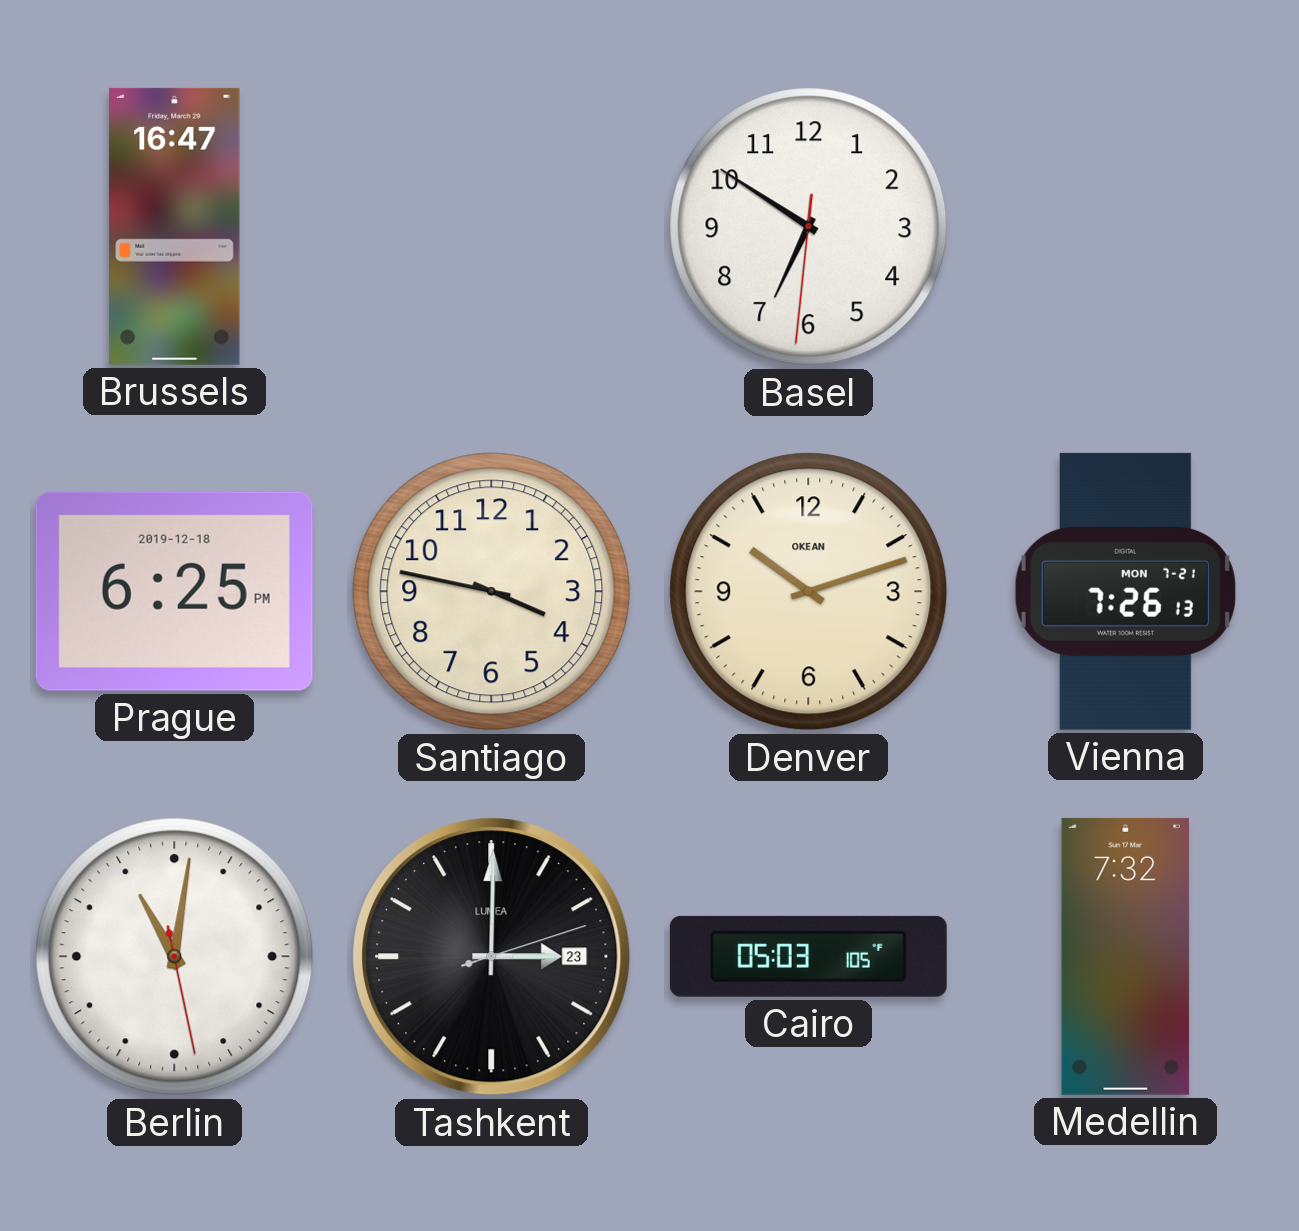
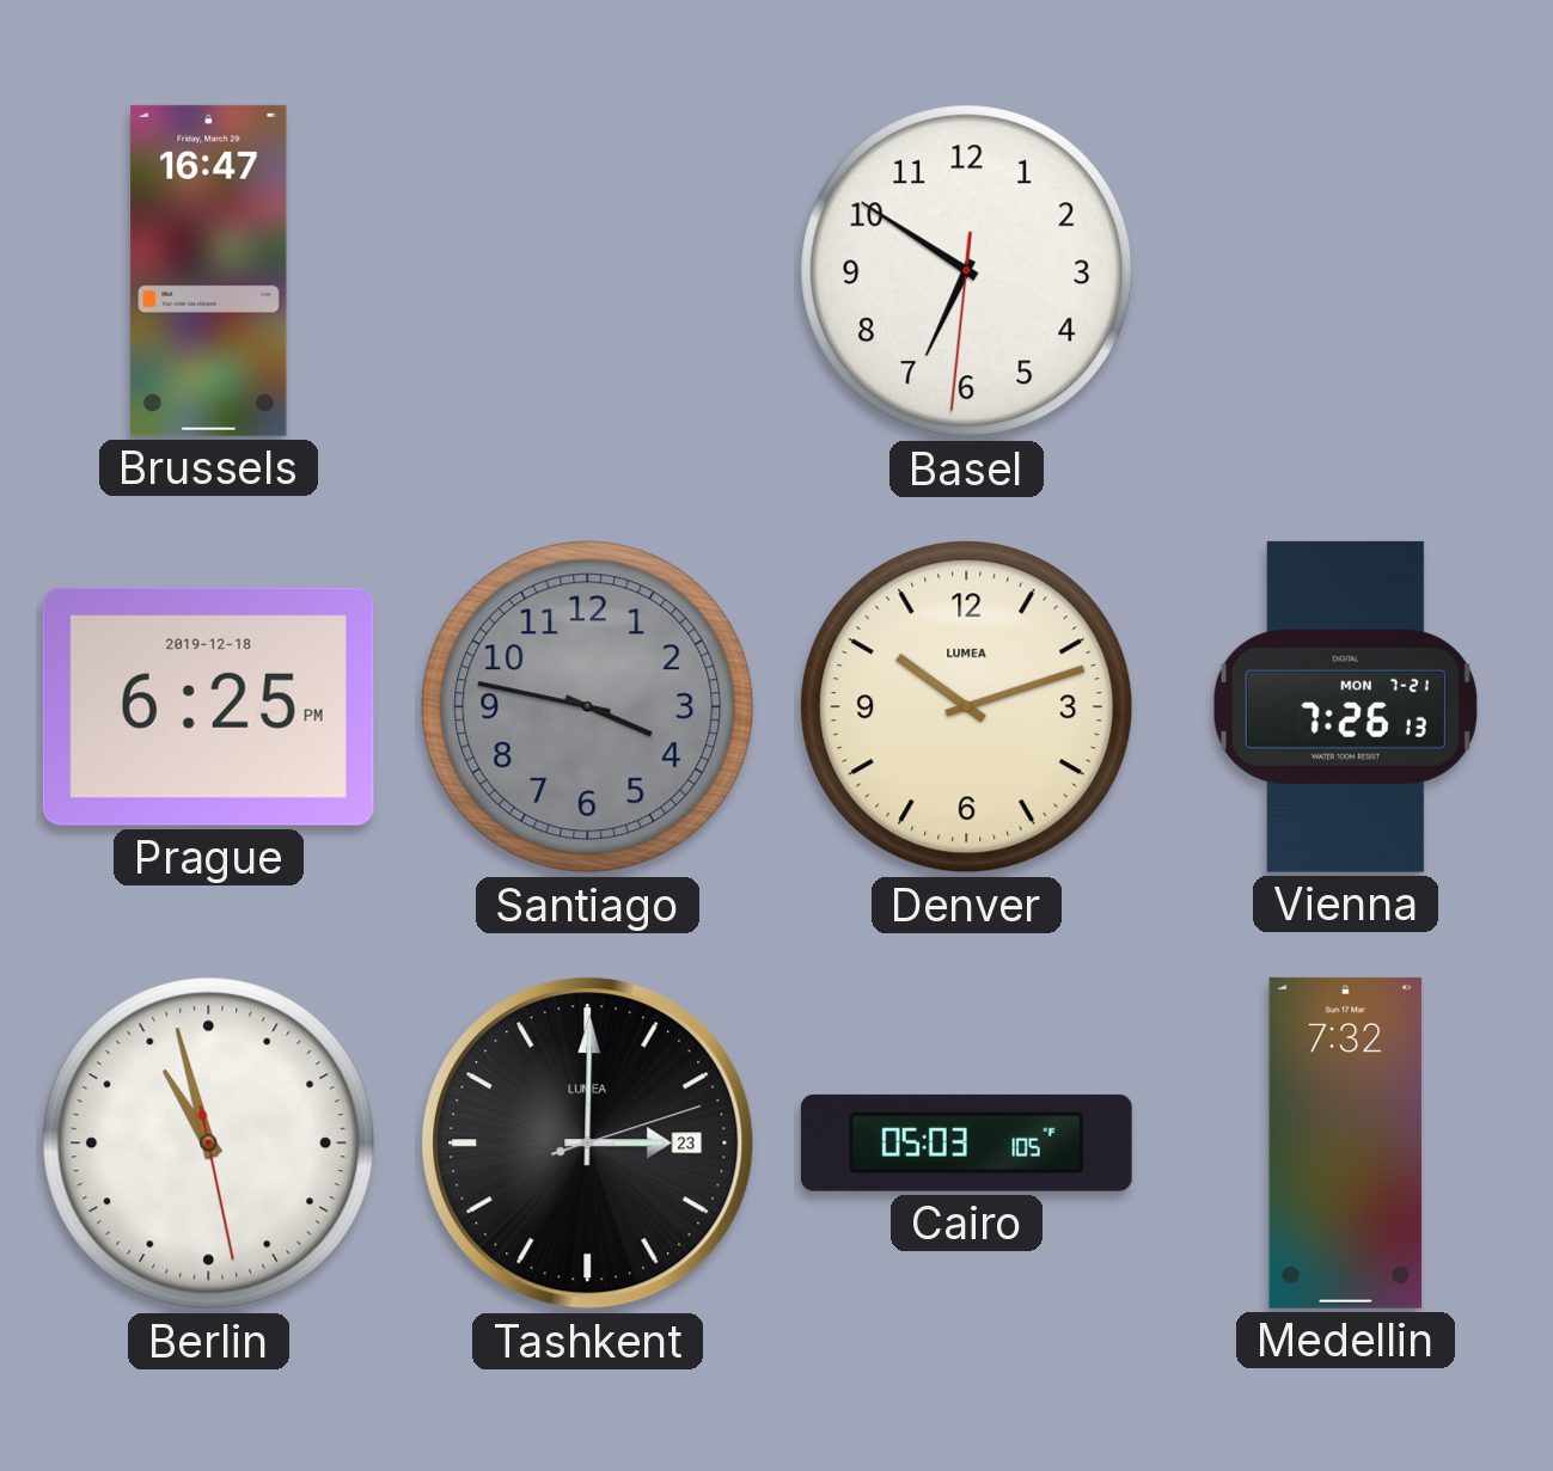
Santiago dial: cream -> grey (588, 707)
Denver brand: OKEAN -> LUMEA (967, 707)
Berlin: 11:01 -> 10:57 (209, 1144)
